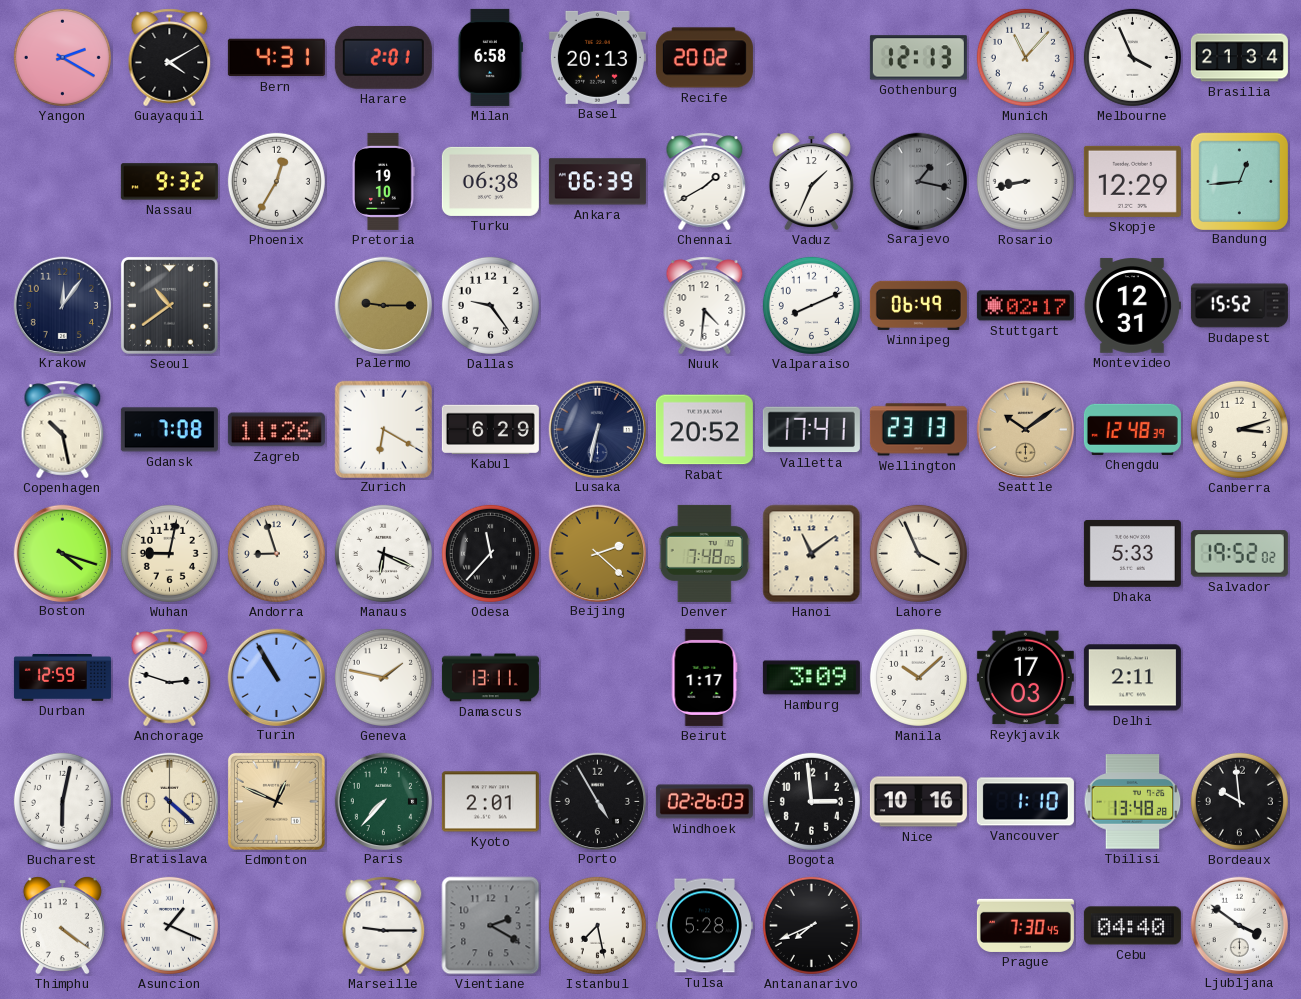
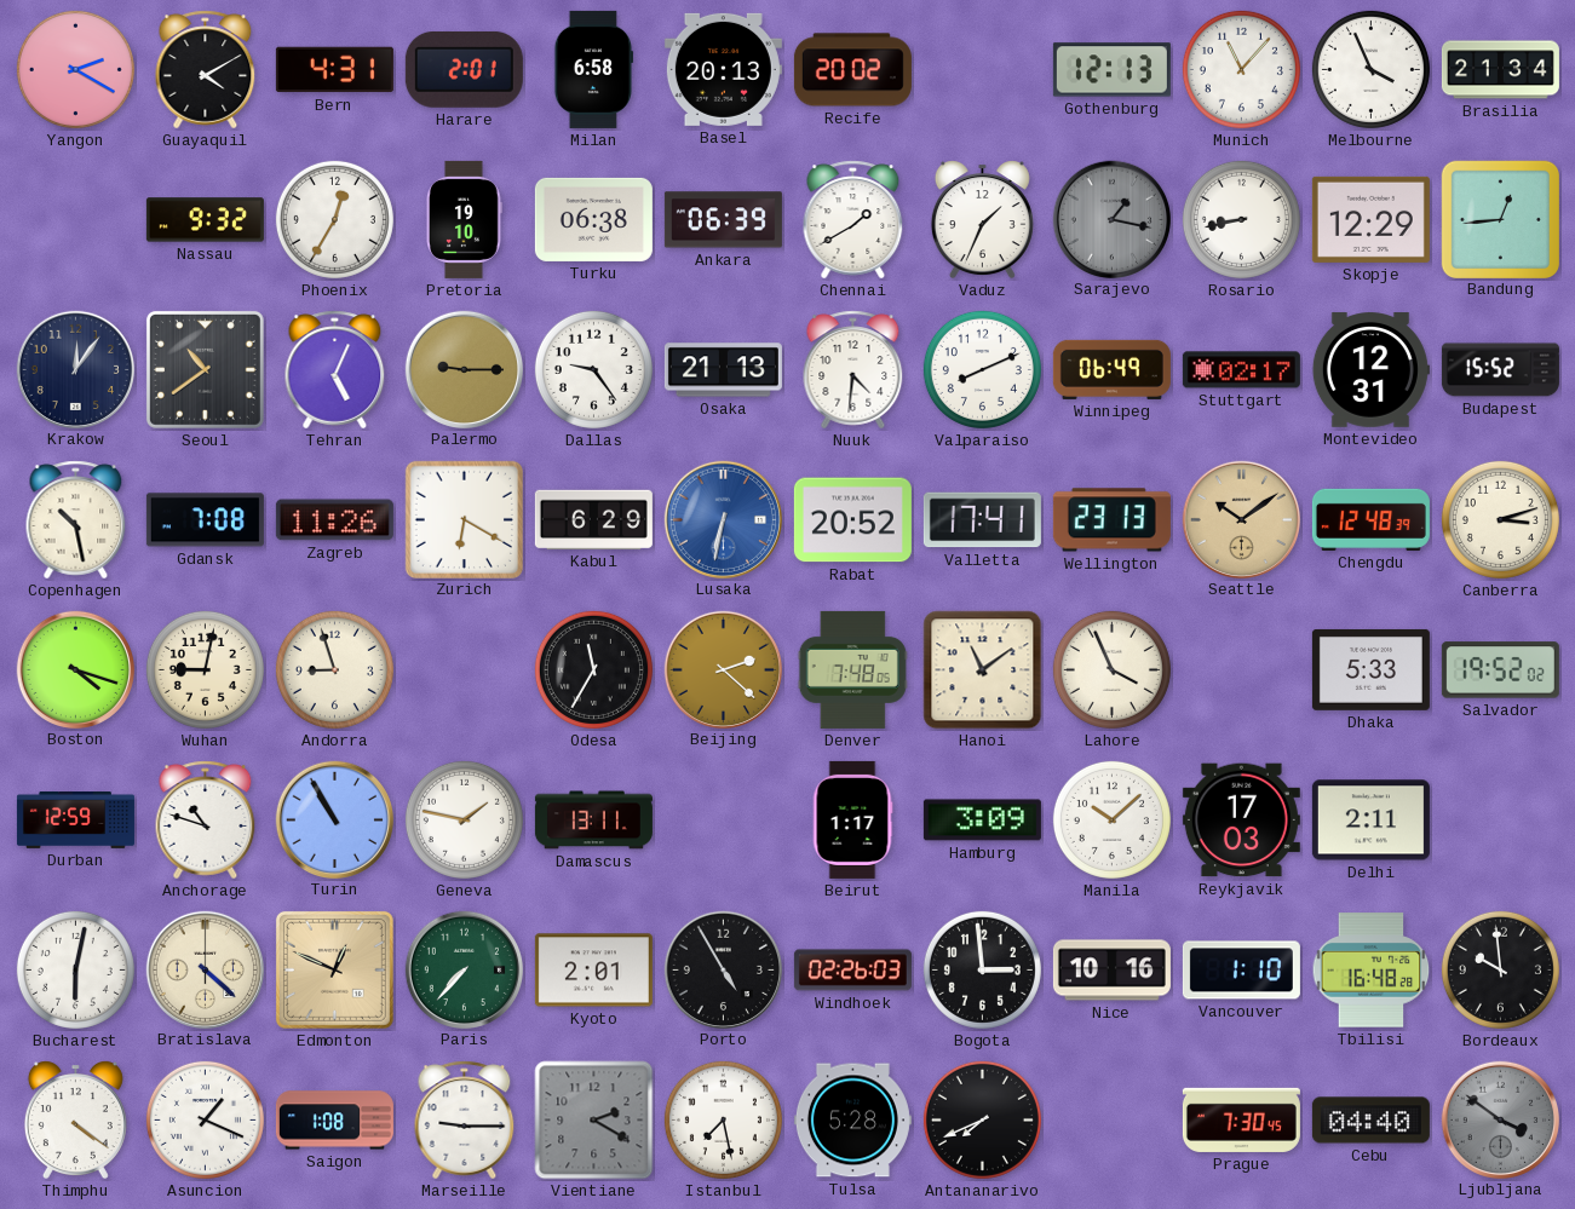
Tehran: none -> 5:04 (335, 370)
Osaka: none -> 21:13 (723, 370)
Lusaka dial: navy -> blue (723, 519)
Manaus: 6:19 -> none (383, 553)
Odesa: 11:37 -> 11:35 (593, 669)
Anchorage: 2:48 -> 10:48 (206, 821)
Tbilisi: 13:48 -> 16:48 (1372, 971)
Saigon: none -> 1:08 (334, 1121)
Ljubljana dial: white -> grey (1500, 1119)
